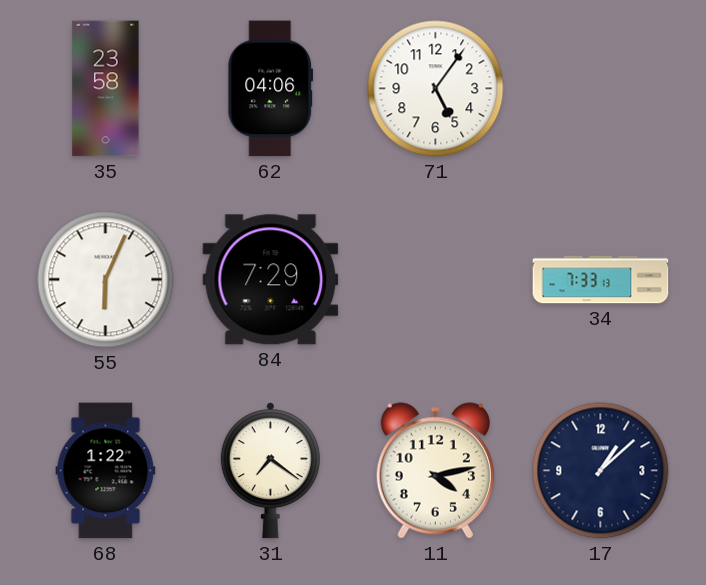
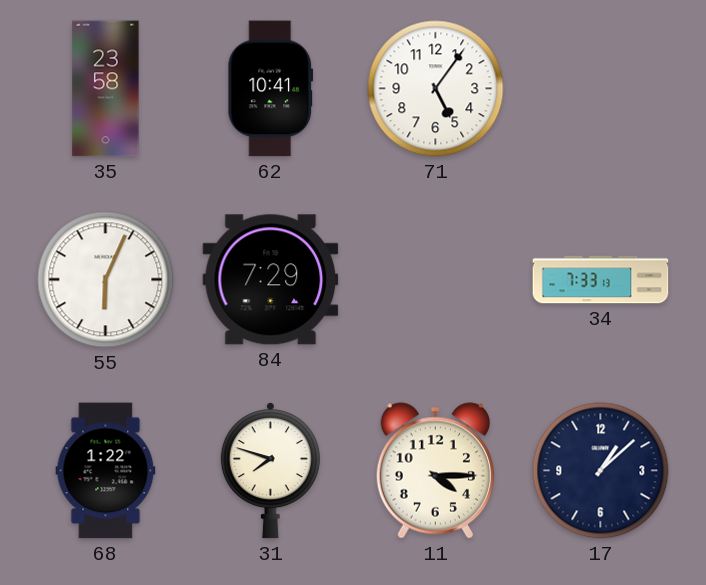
62: 04:06 -> 10:41 (271, 89)
31: 7:21 -> 7:48 (270, 471)
11: 4:13 -> 4:15 (435, 471)
